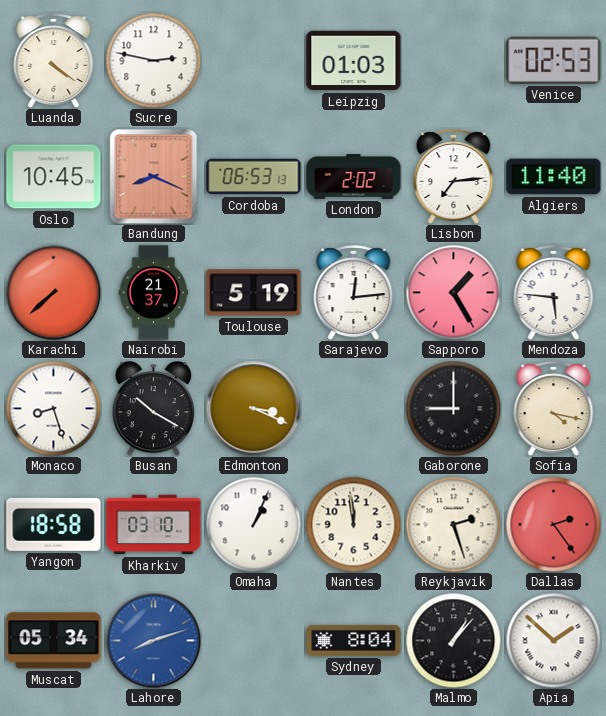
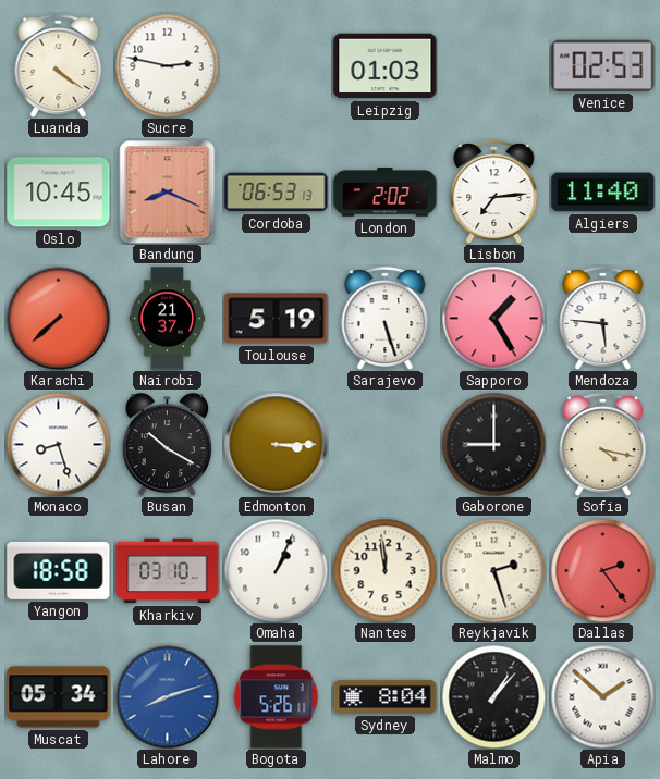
Sarajevo: 12:14 -> 5:27 (386, 319)
Edmonton: 3:19 -> 3:15 (276, 444)
Bogota: none -> 5:26 (277, 697)
